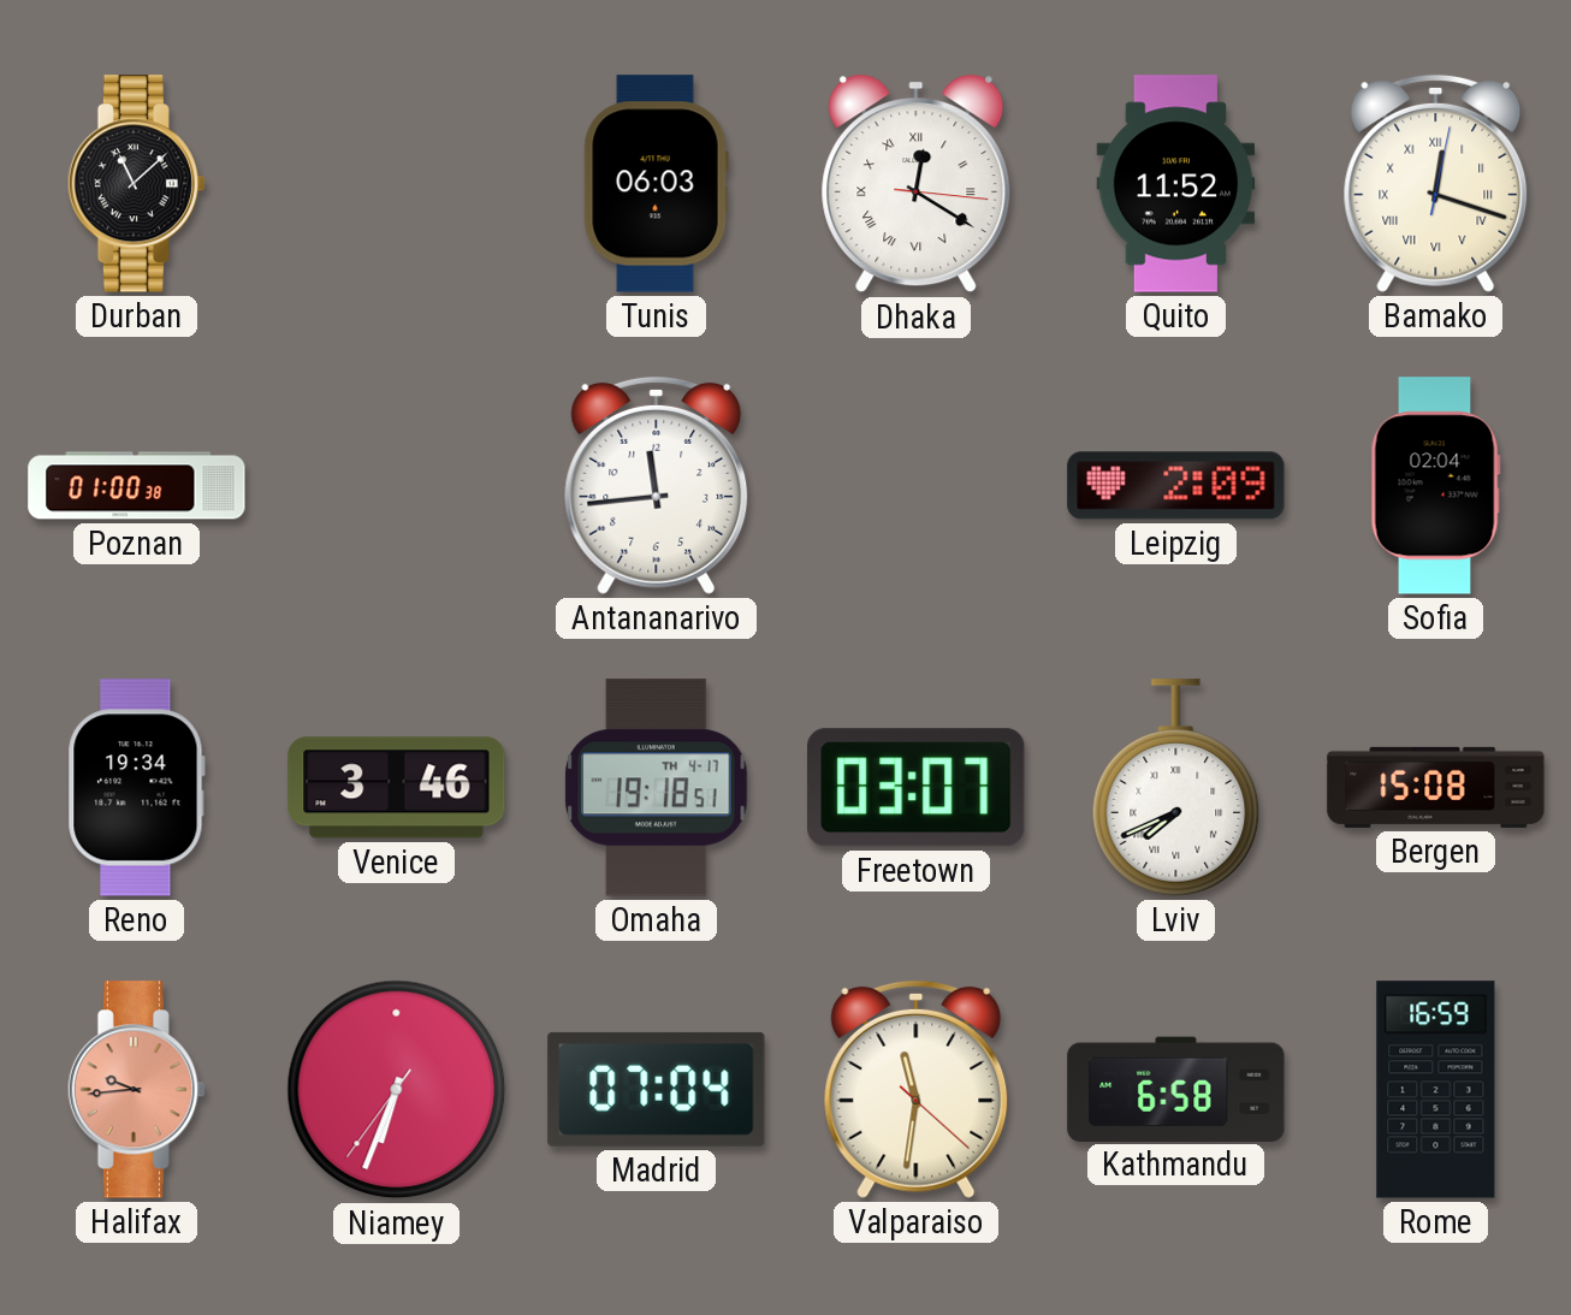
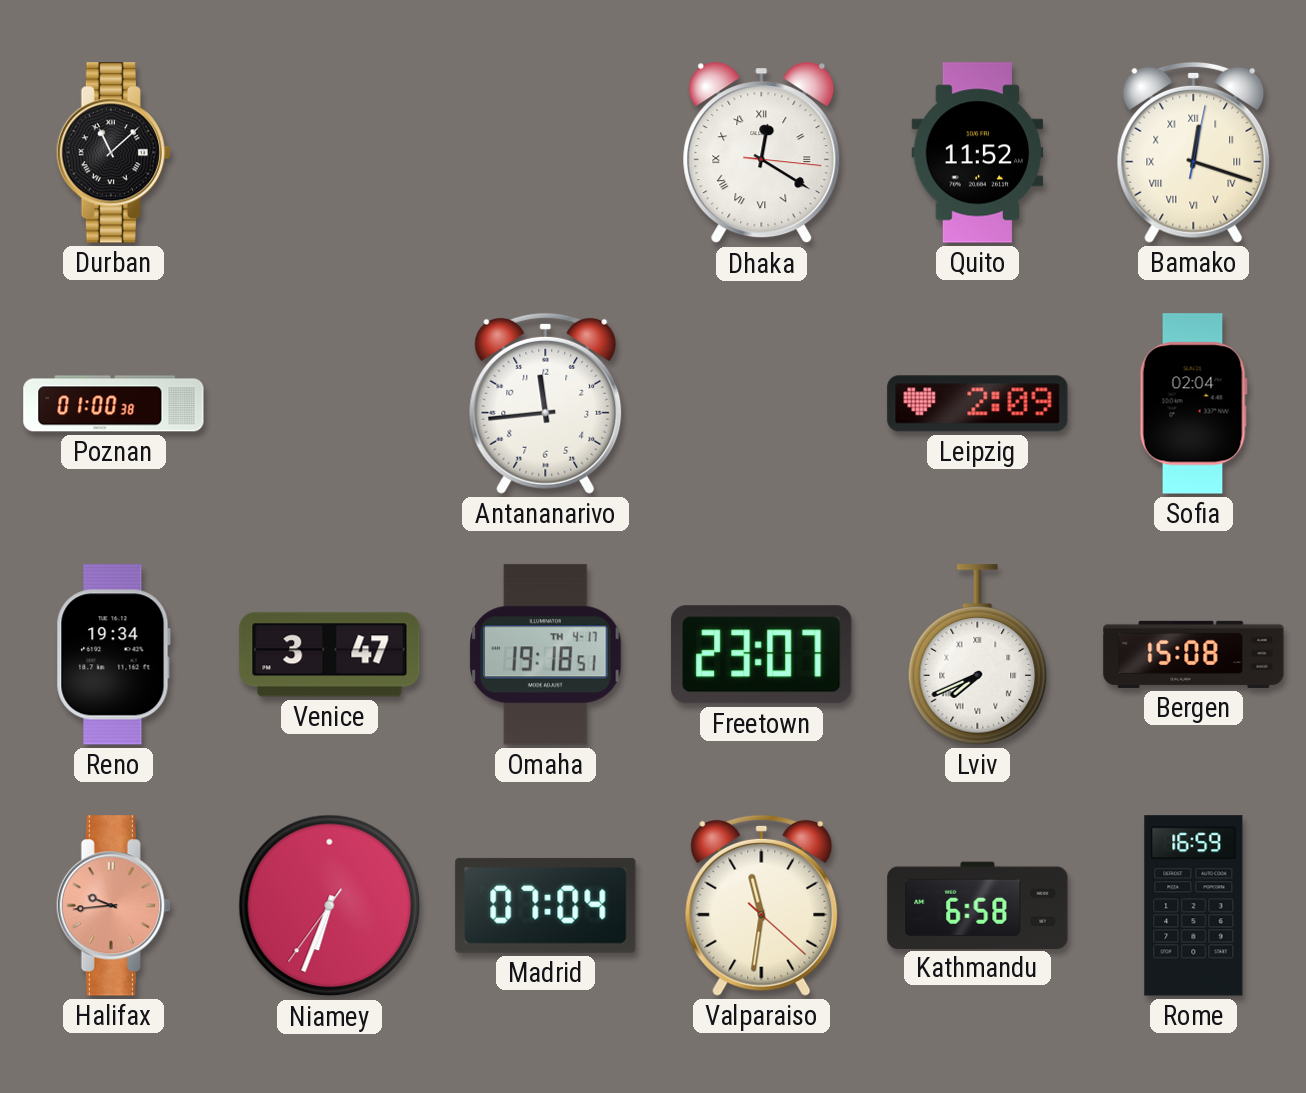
Tunis: 06:03 -> none (656, 184)
Venice: 3:46 -> 3:47 (330, 655)
Freetown: 03:07 -> 23:07 (762, 655)
